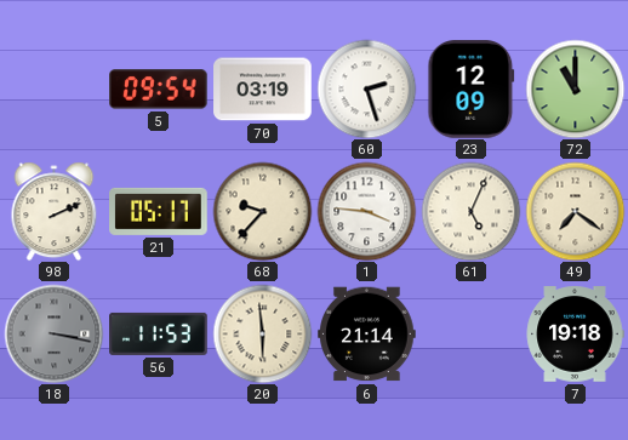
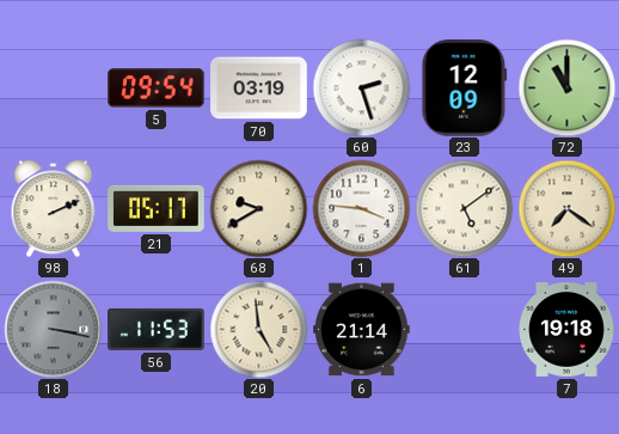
68: 9:37 -> 9:40 (258, 208)
61: 5:04 -> 5:09 (464, 208)
20: 5:59 -> 4:59 (258, 329)
